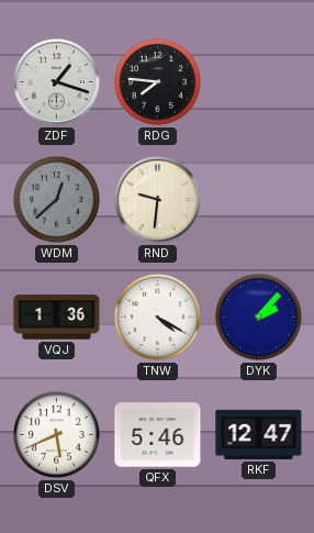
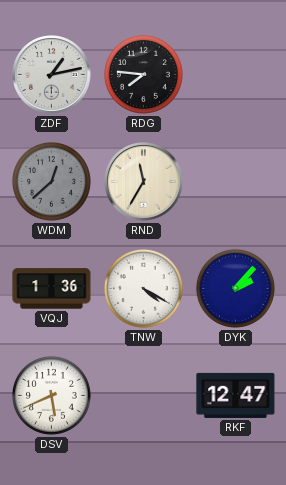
ZDF: 1:18 -> 1:13 (52, 75)
RND: 9:31 -> 11:35 (144, 182)
QFX: 5:46 -> none (158, 435)
